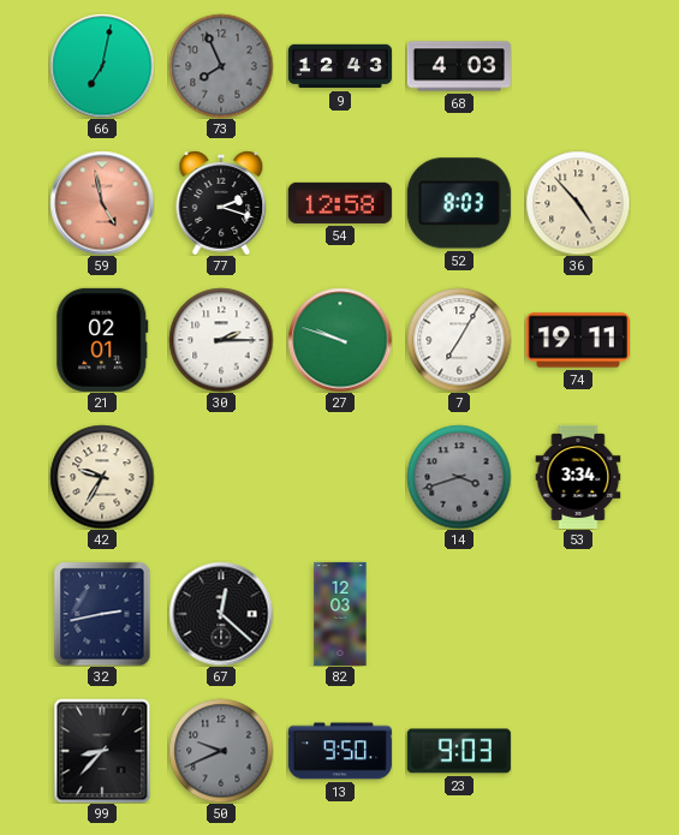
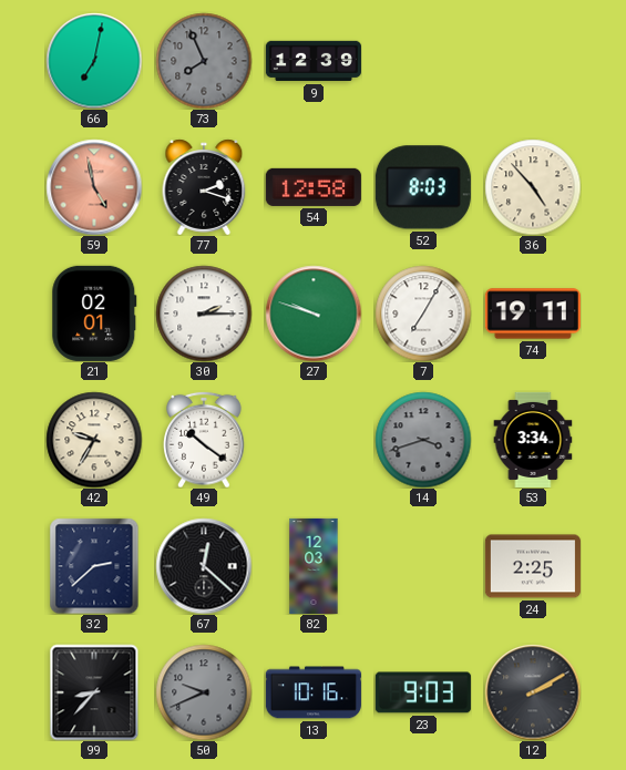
9: 12:43 -> 12:39 (314, 61)
68: 4:03 -> none (459, 66)
49: none -> 10:21 (204, 440)
32: 2:43 -> 2:38 (94, 566)
24: none -> 2:25 (533, 566)
13: 9:50 -> 10:16 (314, 692)
12: none -> 2:10 (533, 692)
